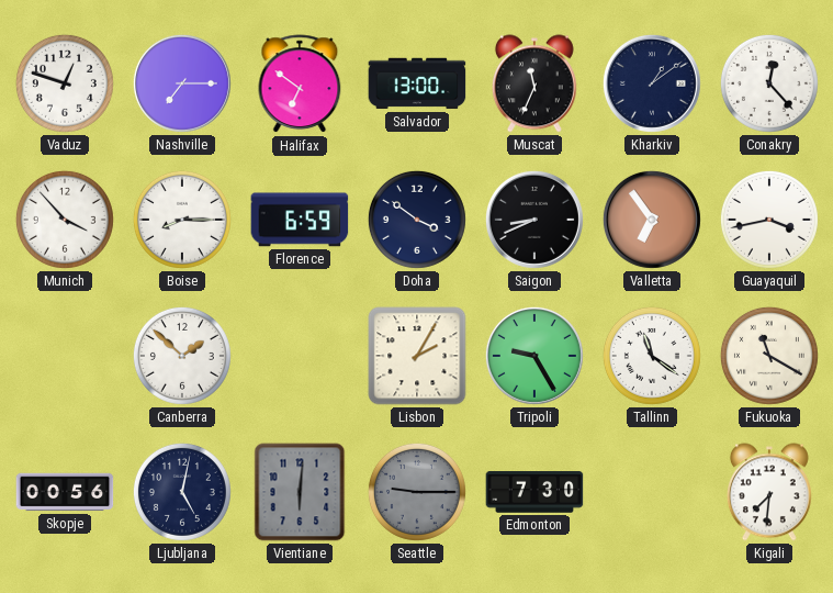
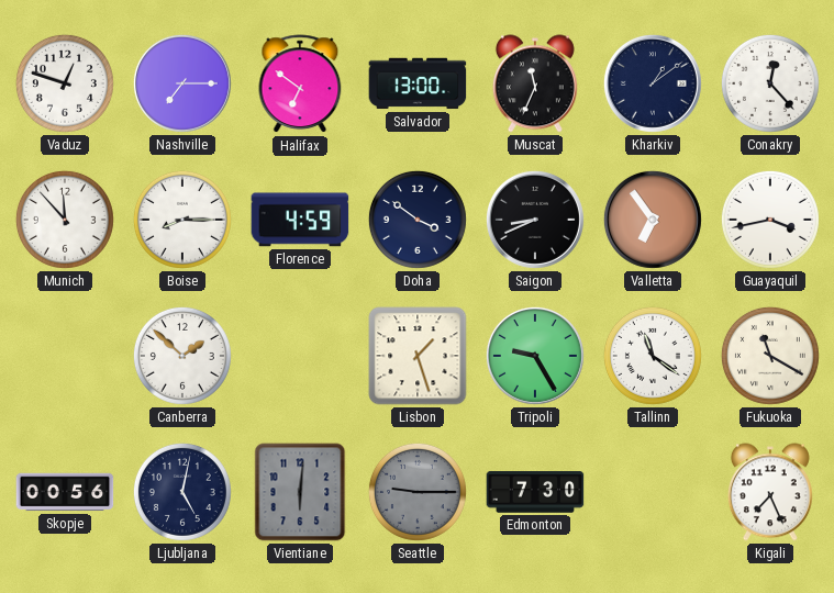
Munich: 3:53 -> 11:53 (65, 220)
Florence: 6:59 -> 4:59 (300, 220)
Lisbon: 2:05 -> 1:27 (418, 356)
Kigali: 7:31 -> 7:26 (770, 492)
